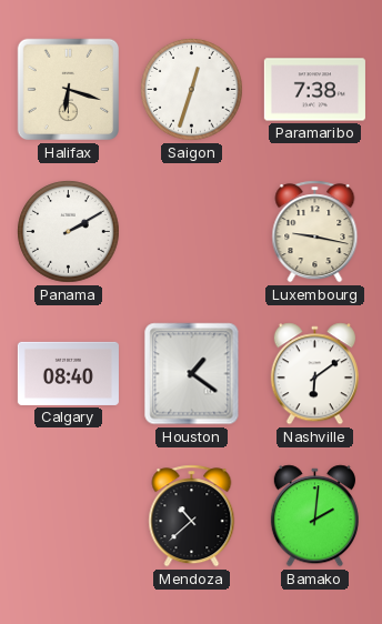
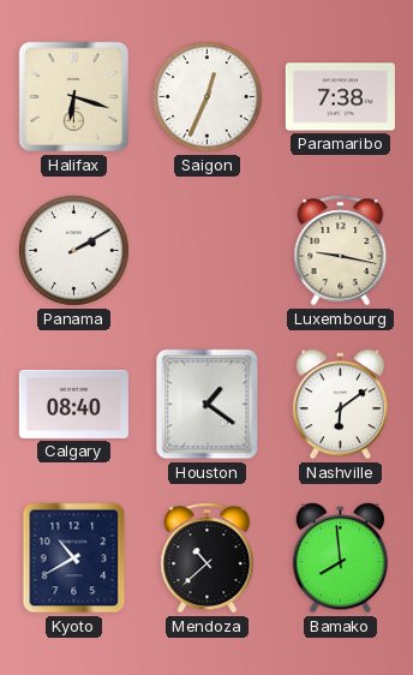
Saigon: 12:33 -> 12:34 (208, 97)
Kyoto: none -> 10:40 (74, 558)
Bamako: 2:01 -> 7:59 (340, 558)
